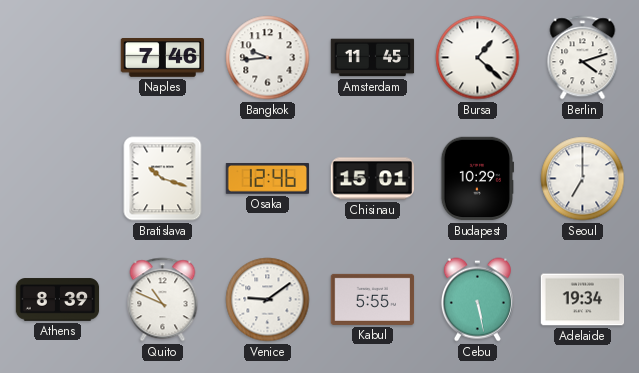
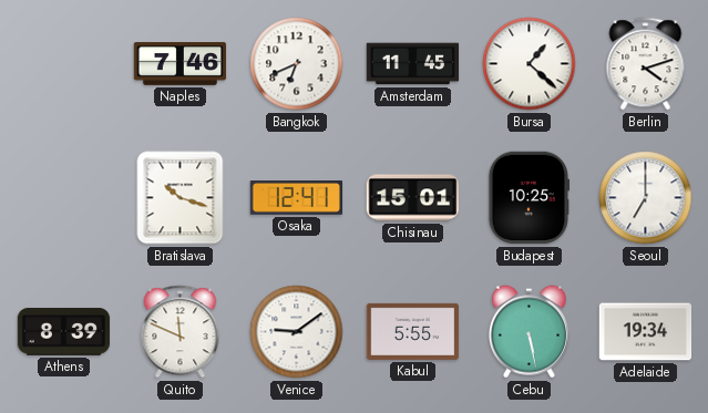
Bangkok: 9:44 -> 6:41 (297, 64)
Osaka: 12:46 -> 12:41 (297, 198)
Budapest: 10:29 -> 10:25 (529, 198)
Quito: 10:49 -> 11:49 (181, 332)
